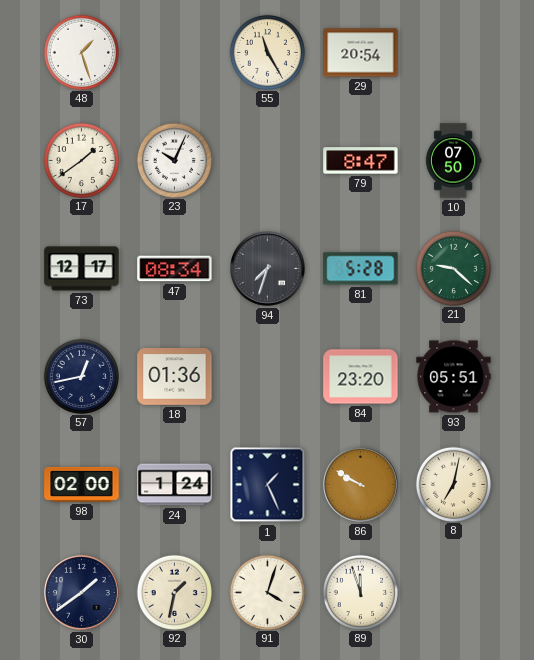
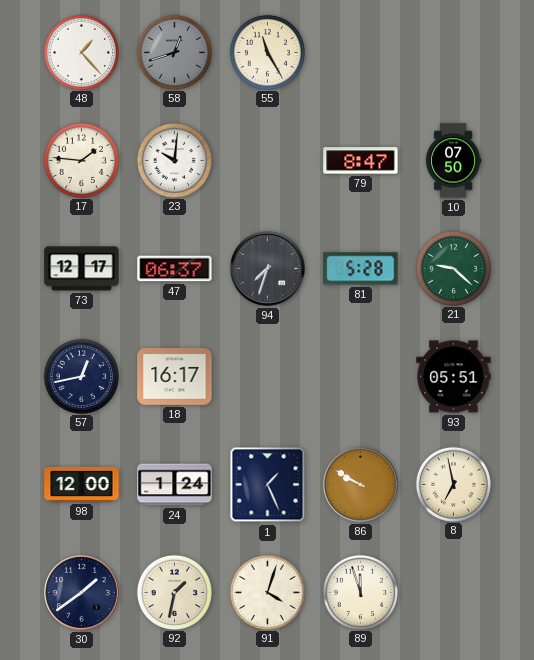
48: 1:27 -> 1:23 (81, 52)
58: none -> 12:42 (174, 52)
29: 20:54 -> none (361, 53)
17: 1:39 -> 1:46 (81, 160)
23: 10:04 -> 10:01 (174, 160)
47: 08:34 -> 06:37 (175, 269)
18: 01:36 -> 16:17 (175, 377)
84: 23:20 -> none (361, 377)
98: 02:00 -> 12:00 (82, 484)
8: 7:02 -> 6:58 (453, 484)
